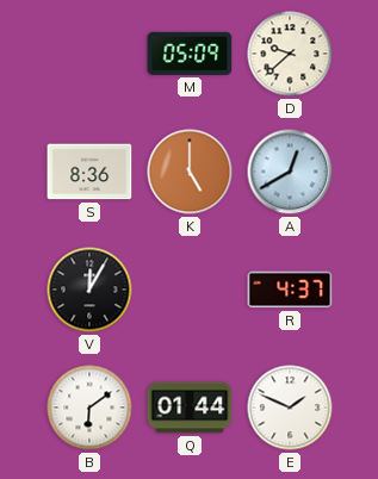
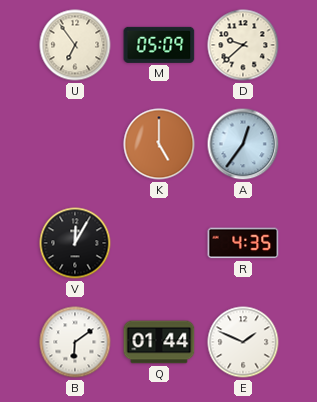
U: none -> 6:54 (75, 45)
S: 8:36 -> none (89, 172)
A: 12:40 -> 12:36 (243, 144)
R: 4:37 -> 4:35 (243, 243)
